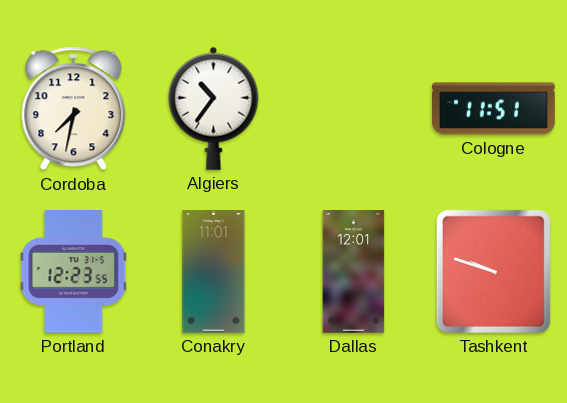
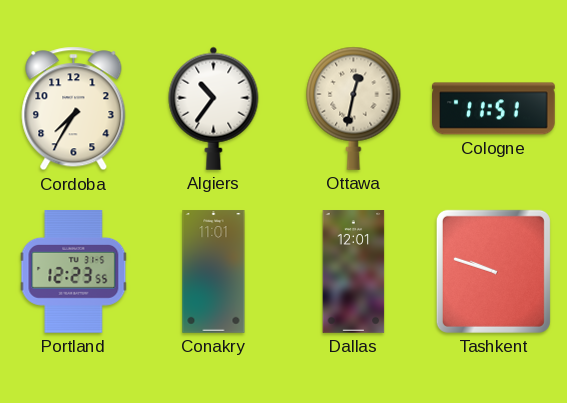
Cordoba: 7:32 -> 7:35 (74, 109)
Ottawa: none -> 12:32 (354, 108)
